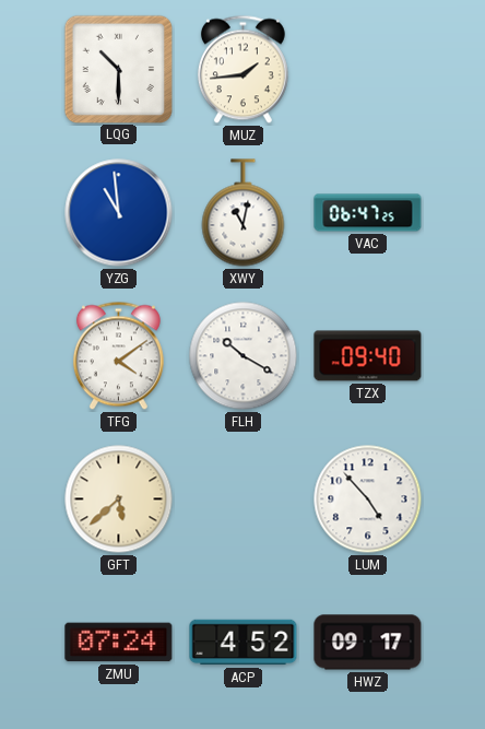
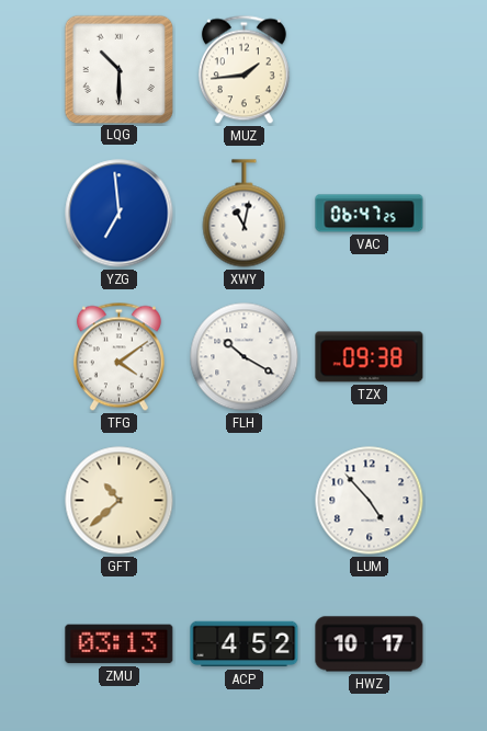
YZG: 10:59 -> 6:59 (120, 214)
TZX: 09:40 -> 09:38 (370, 357)
GFT: 5:38 -> 10:38 (120, 501)
ZMU: 07:24 -> 03:13 (120, 644)
HWZ: 09:17 -> 10:17 (370, 644)
